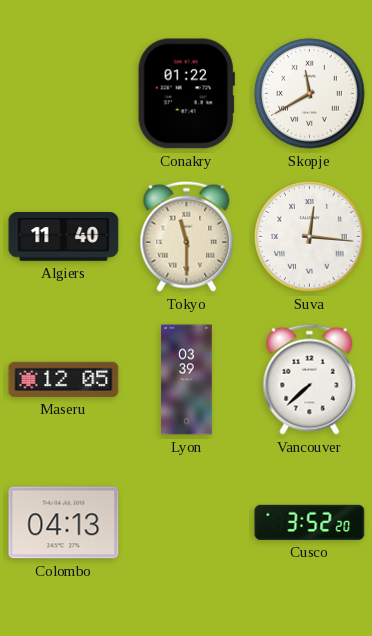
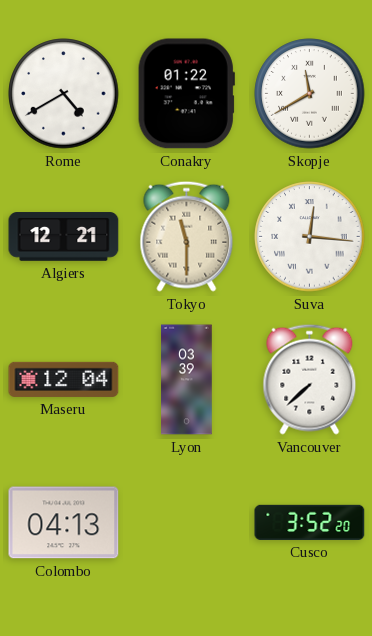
Rome: none -> 4:40 (64, 94)
Algiers: 11:40 -> 12:21 (64, 237)
Maseru: 12:05 -> 12:04 (64, 379)
